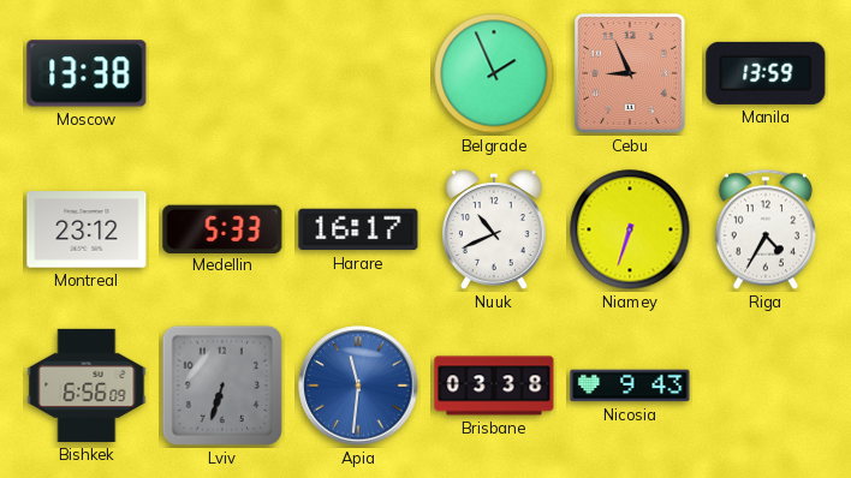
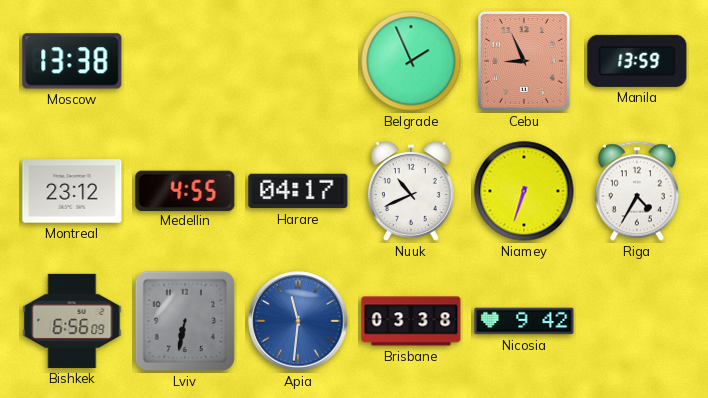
Medellin: 5:33 -> 4:55 (185, 190)
Harare: 16:17 -> 04:17 (298, 191)
Lviv: 6:33 -> 6:32 (185, 321)
Nicosia: 9:43 -> 9:42 (524, 321)
